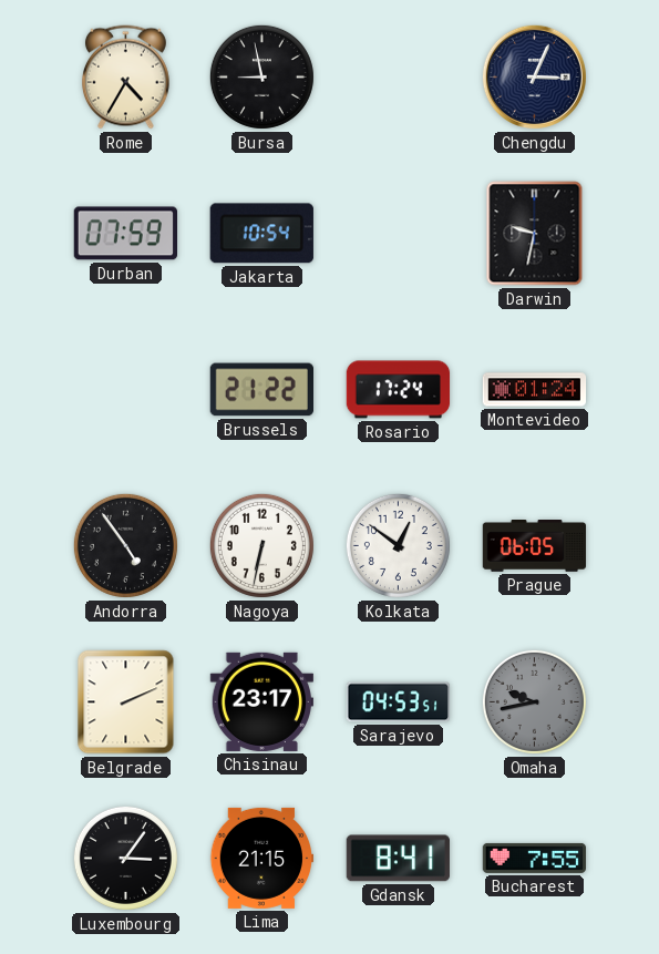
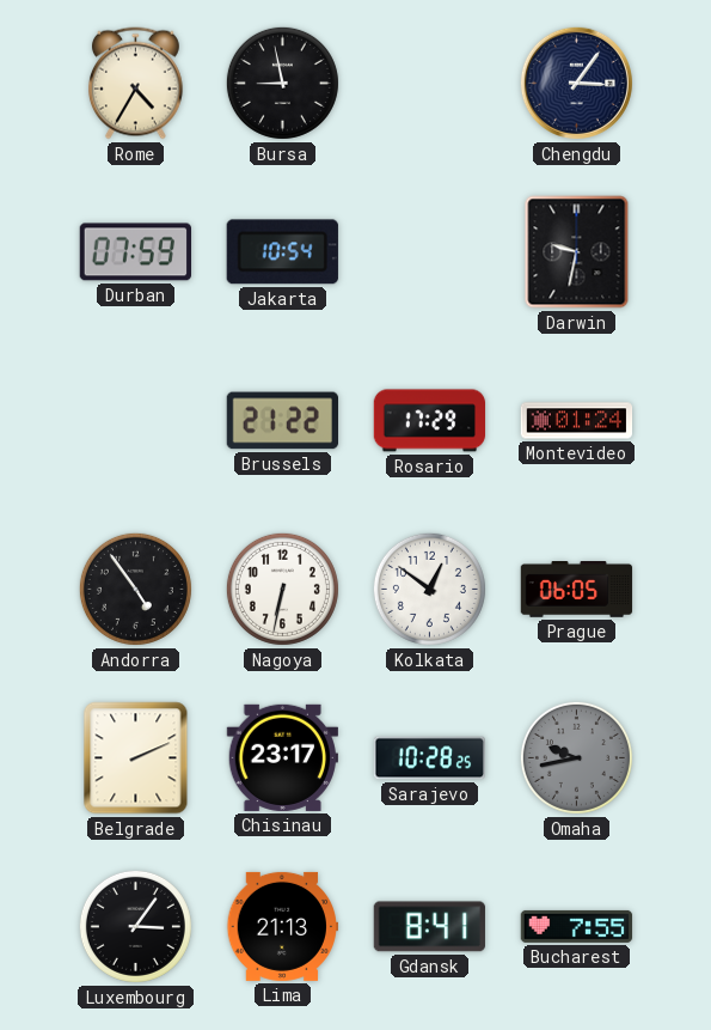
Chengdu: 3:04 -> 3:06 (576, 83)
Rosario: 17:24 -> 17:29 (430, 421)
Sarajevo: 04:53 -> 10:28 (430, 758)
Lima: 21:15 -> 21:13 (282, 926)
